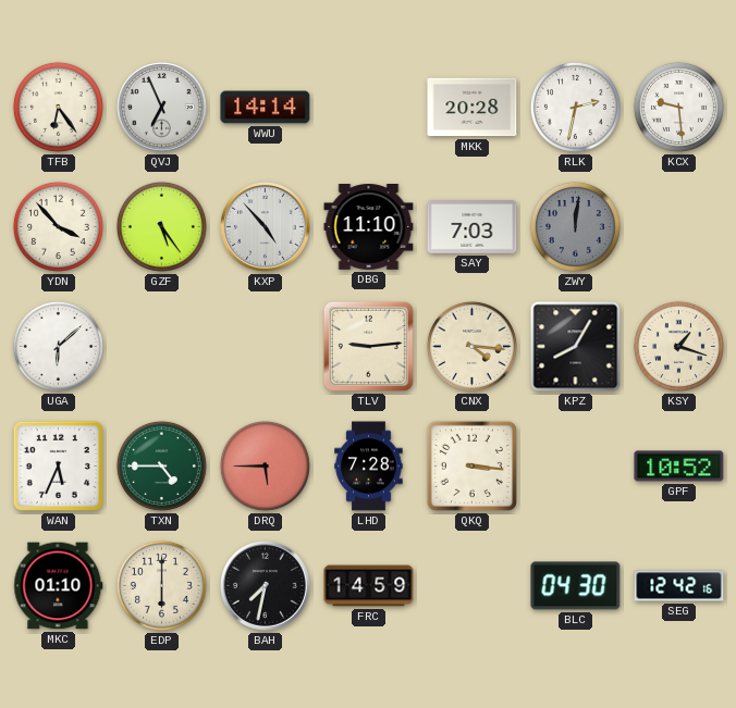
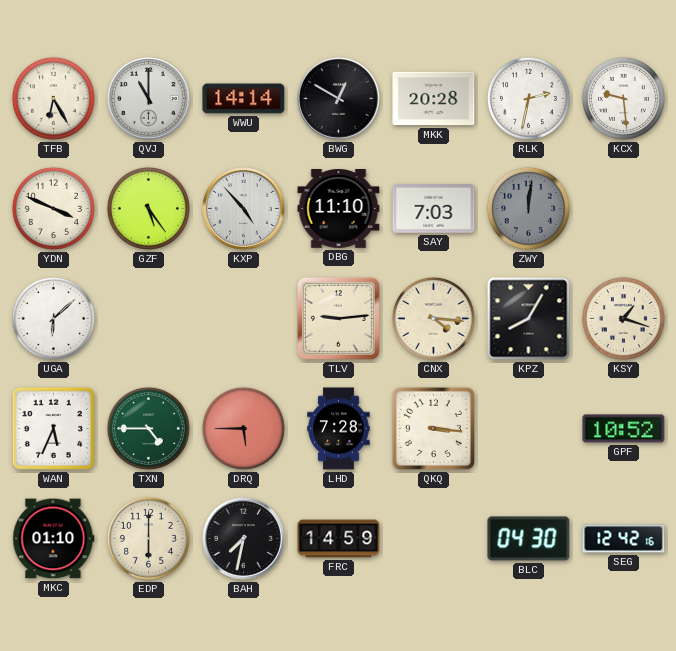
TFB: 6:24 -> 6:25 (53, 98)
QVJ: 6:56 -> 11:00 (149, 99)
BWG: none -> 12:50 (339, 99)
YDN: 3:53 -> 3:49 (53, 208)
